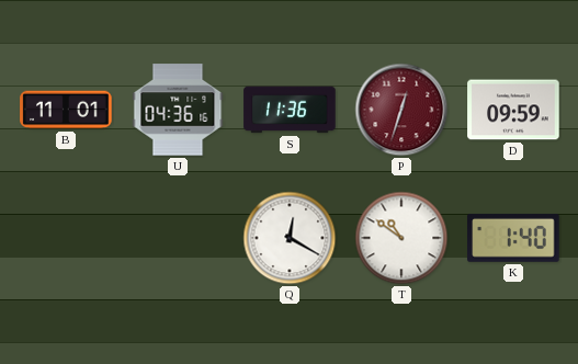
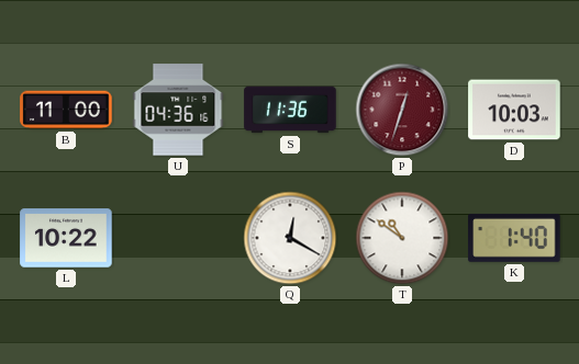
B: 11:01 -> 11:00 (66, 110)
D: 09:59 -> 10:03 (514, 110)
L: none -> 10:22 (66, 238)
